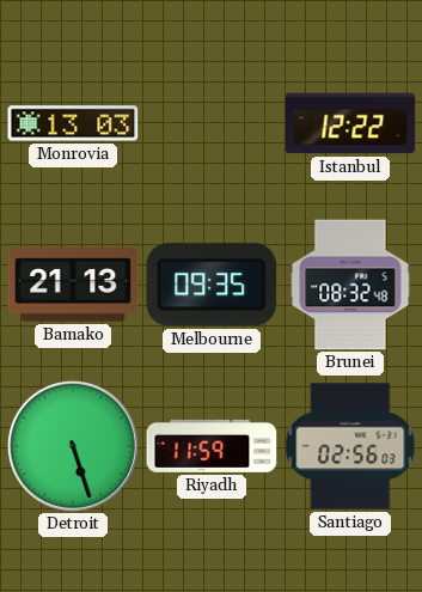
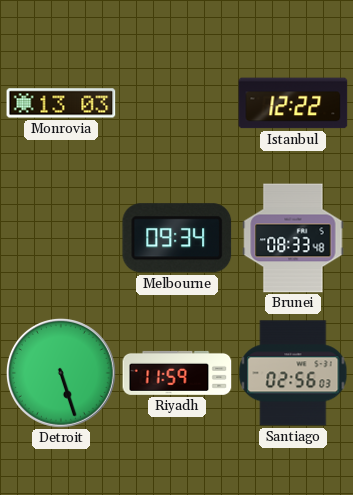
Bamako: 21:13 -> none (73, 285)
Melbourne: 09:35 -> 09:34 (177, 238)
Brunei: 08:32 -> 08:33 (293, 238)
